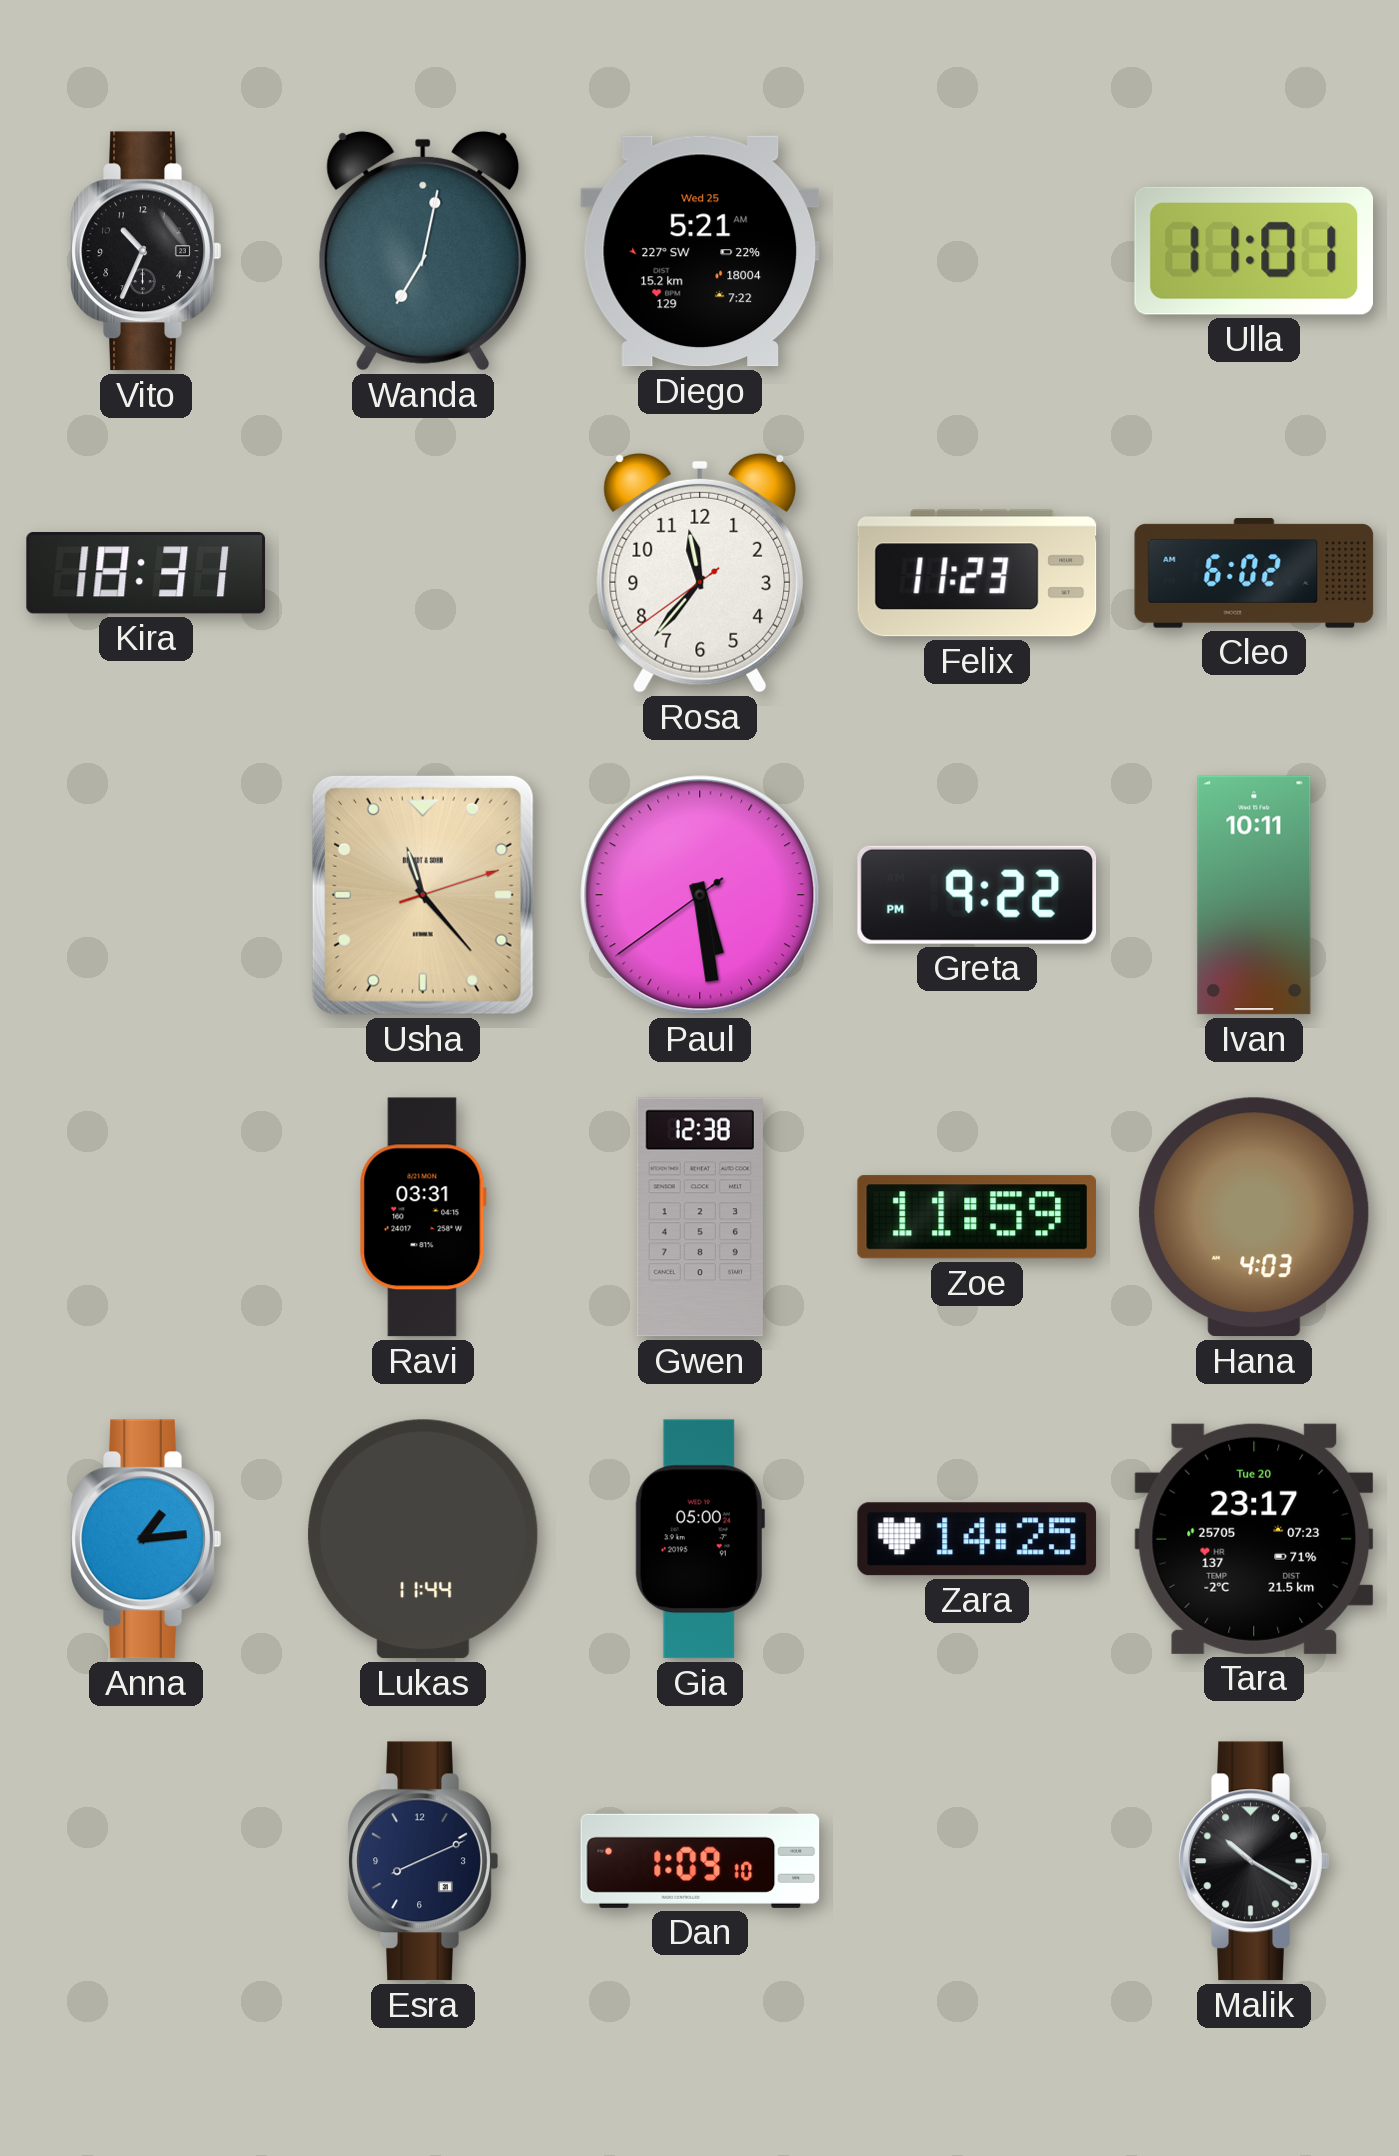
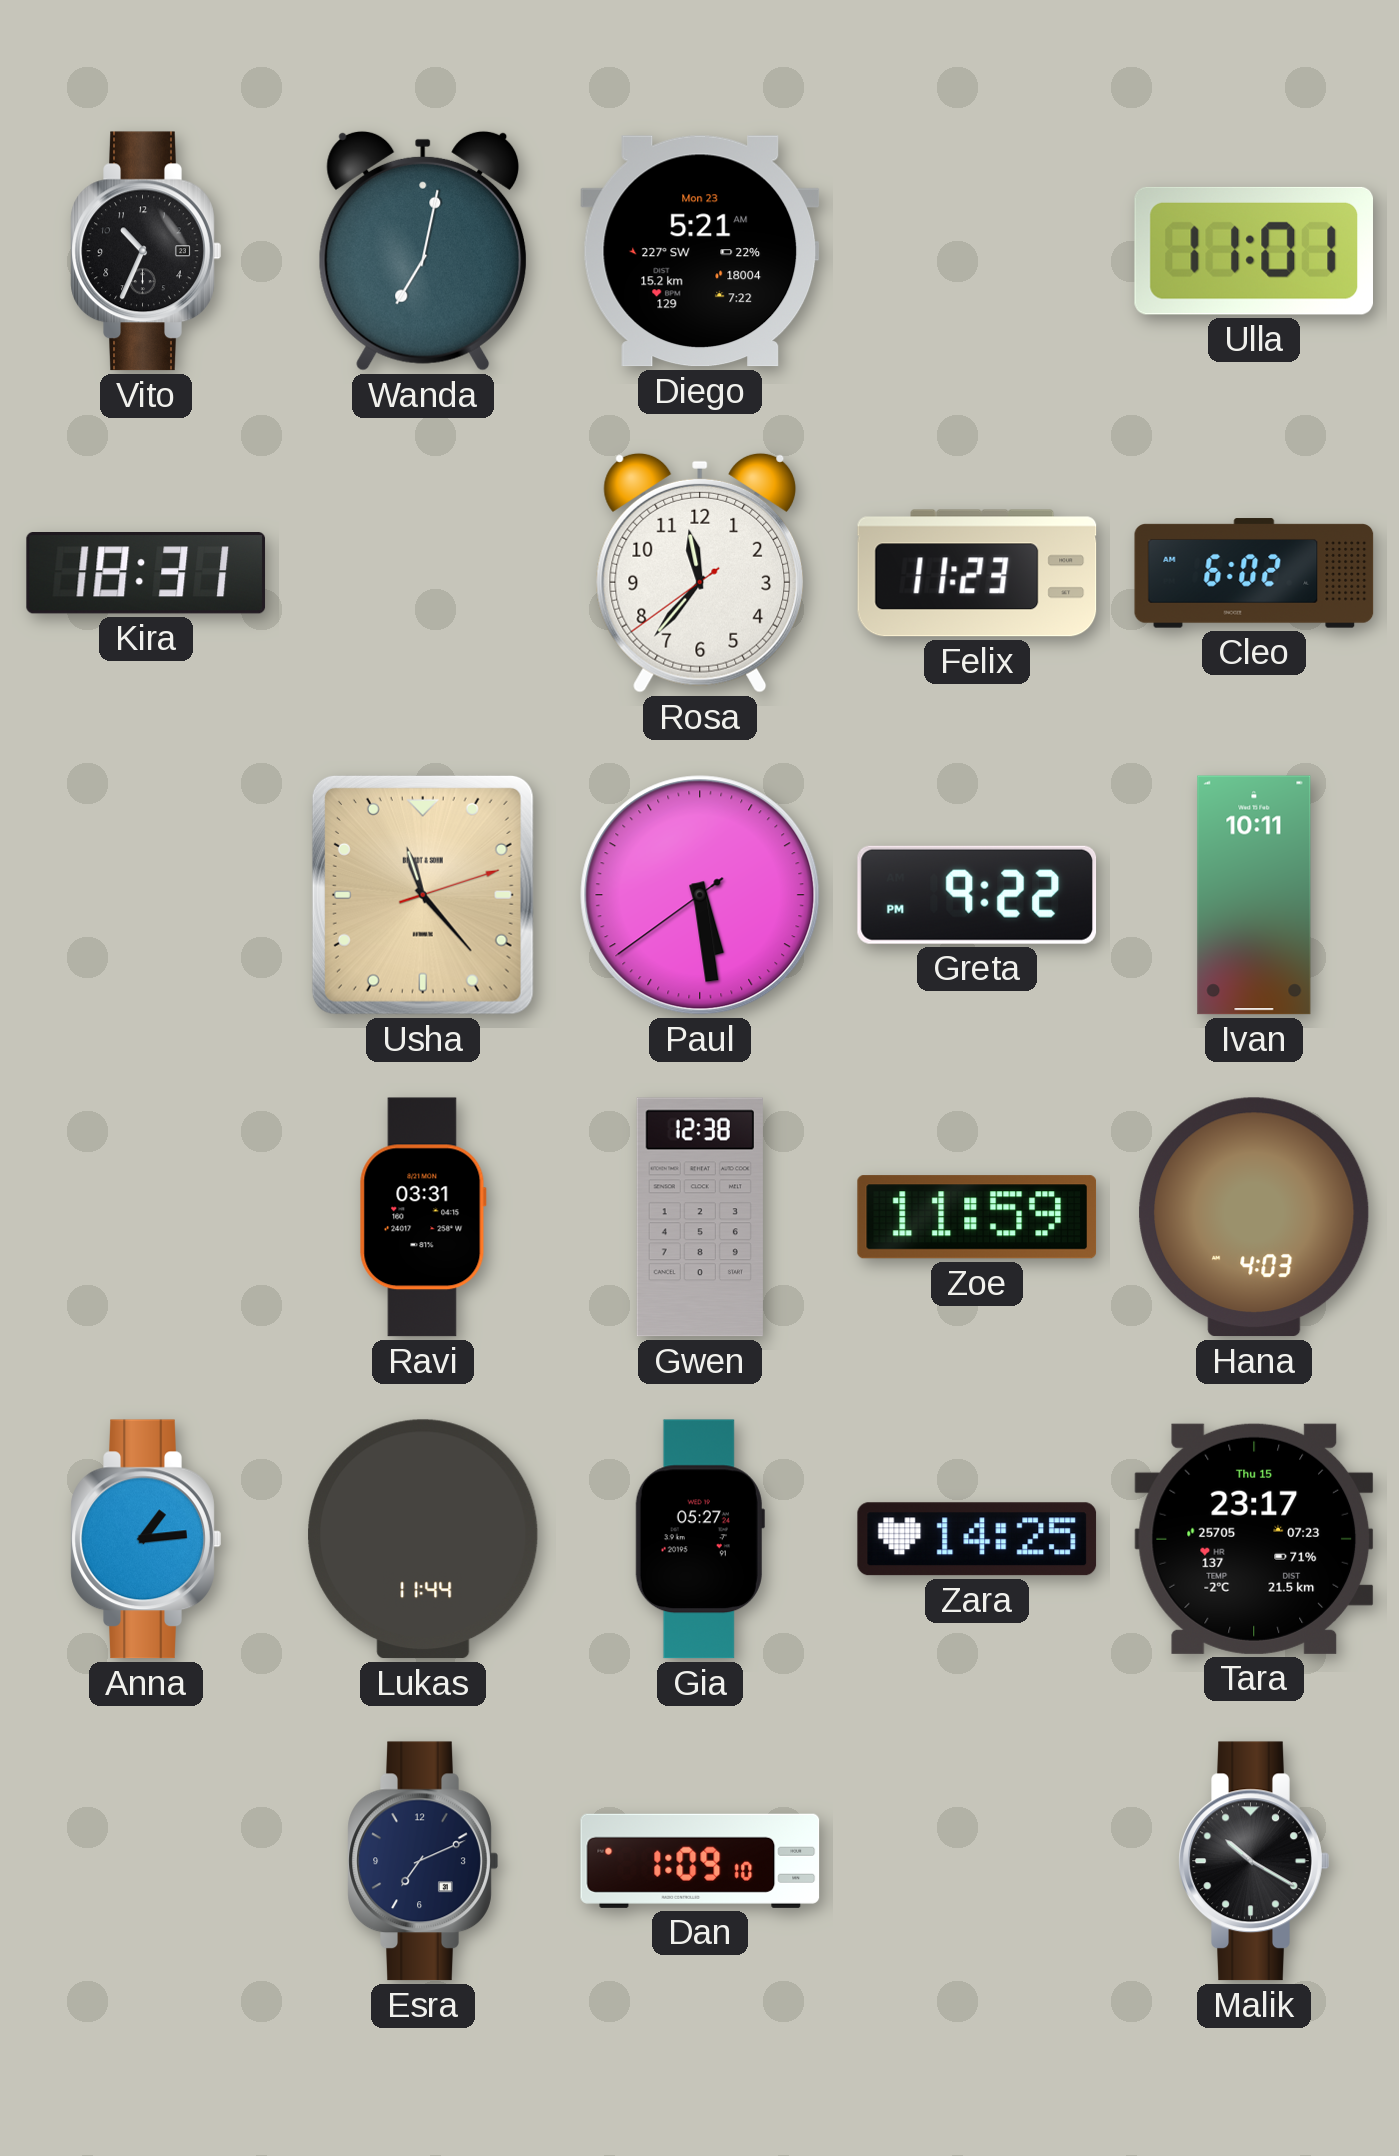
Diego date: Wed 25 -> Mon 23 (700, 251)
Gia: 05:00 -> 05:27 (700, 1539)
Tara date: Tue 20 -> Thu 15 (1254, 1539)
Esra: 8:11 -> 7:11 (423, 1861)
